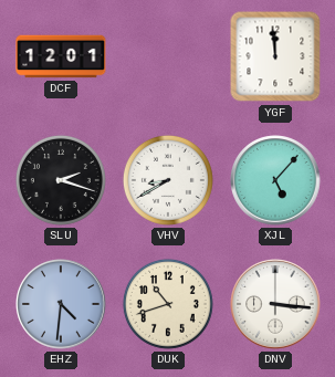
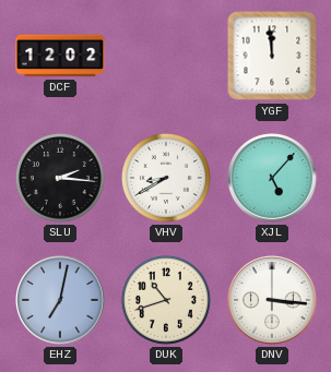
DCF: 12:01 -> 12:02 (60, 56)
SLU: 2:18 -> 2:16 (60, 178)
EHZ: 4:31 -> 7:02 (60, 300)
